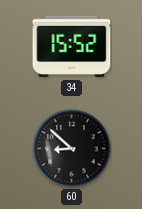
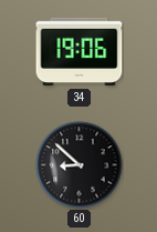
34: 15:52 -> 19:06 (80, 52)
